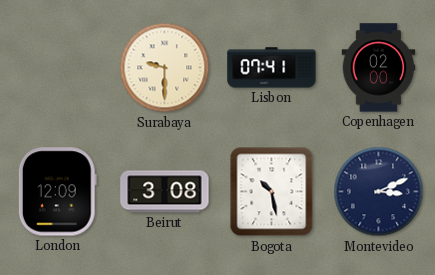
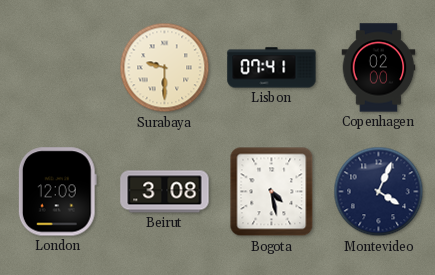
Bogota: 10:28 -> 4:28 (272, 192)
Montevideo: 3:11 -> 4:04 (379, 192)
